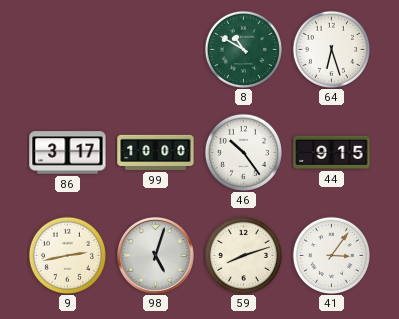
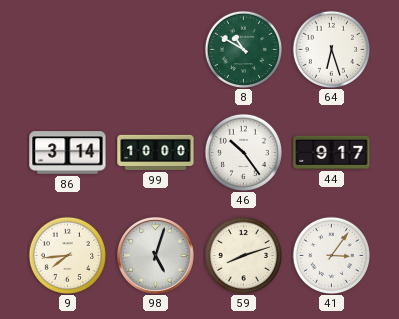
86: 3:17 -> 3:14 (68, 153)
44: 9:15 -> 9:17 (332, 152)
9: 2:43 -> 7:44 (67, 255)
